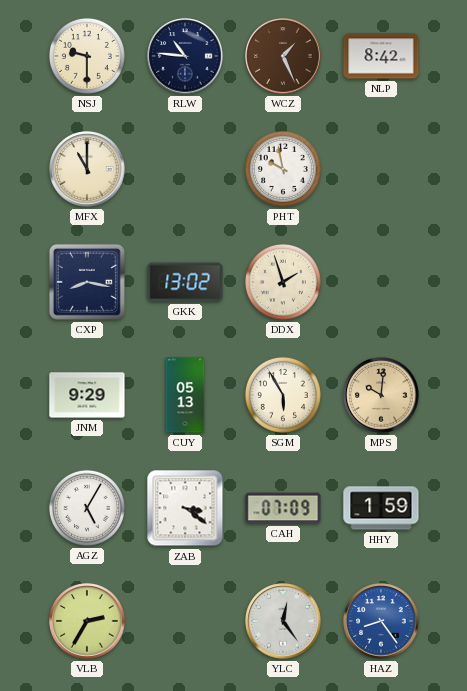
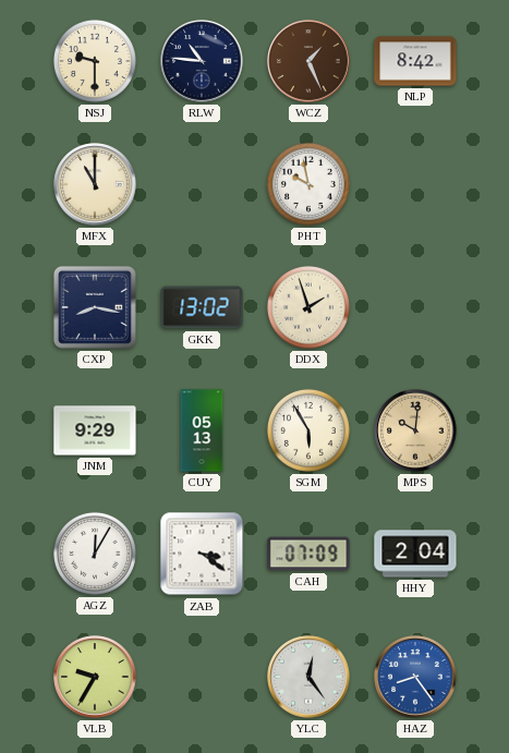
AGZ: 5:05 -> 12:05 (95, 554)
HHY: 1:59 -> 2:04 (415, 554)
VLB: 2:35 -> 9:35 (95, 677)
